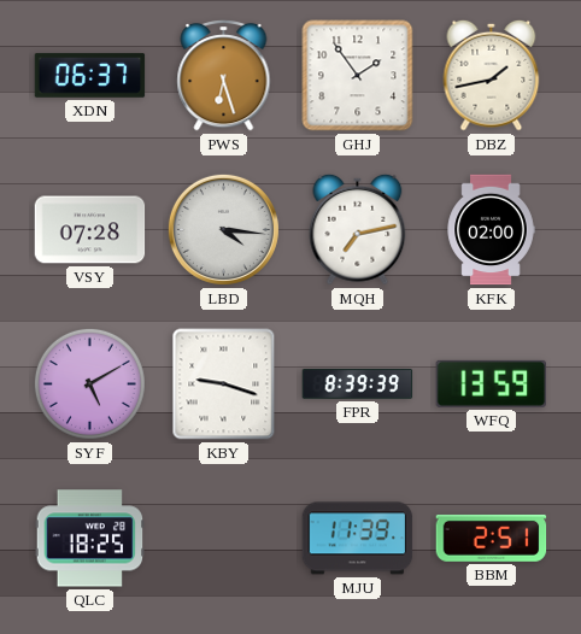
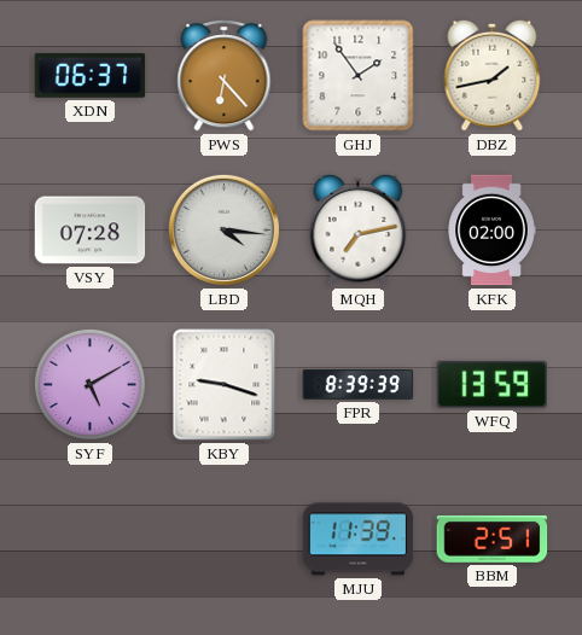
PWS: 6:27 -> 6:23 (225, 76)
QLC: 18:25 -> none (90, 539)
